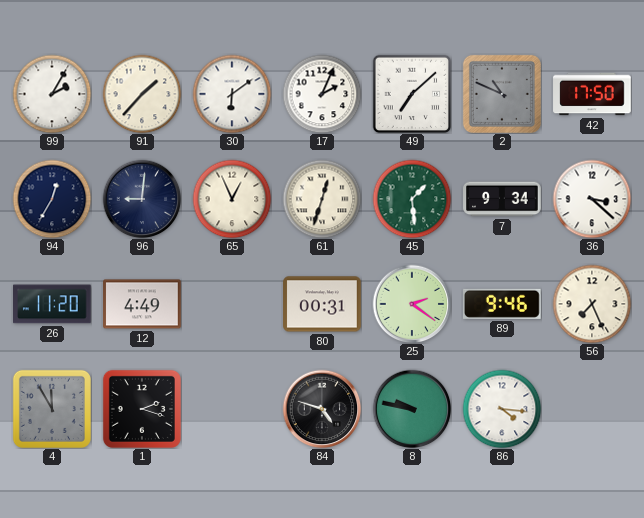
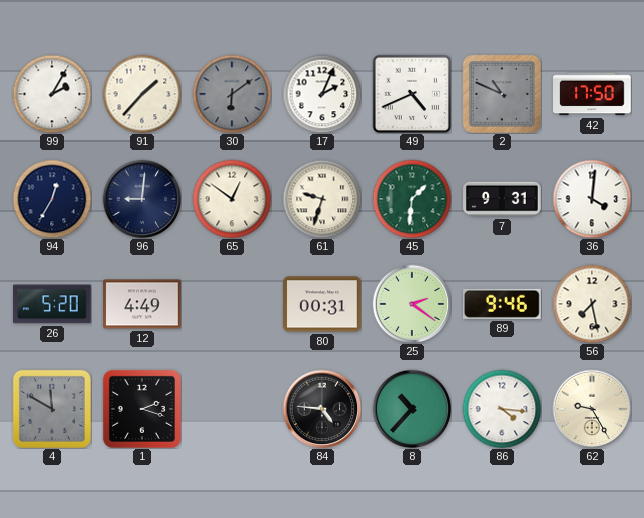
30 dial: white -> grey (232, 94)
49: 7:08 -> 4:41 (412, 94)
65: 12:56 -> 12:51 (232, 199)
61: 12:33 -> 9:33 (322, 199)
45: 1:29 -> 1:31 (412, 199)
7: 9:34 -> 9:31 (502, 199)
36: 3:22 -> 4:01 (592, 199)
26: 11:20 -> 5:20 (53, 304)
56: 7:26 -> 7:28 (592, 304)
4: 11:55 -> 11:50 (52, 409)
84: 4:48 -> 4:46 (322, 409)
8: 9:47 -> 10:37 (412, 409)
62: none -> 9:25 (592, 409)
